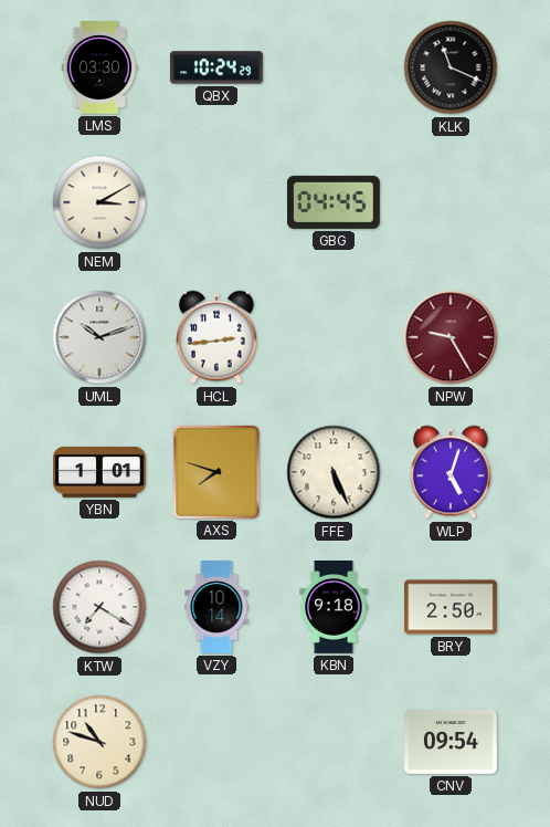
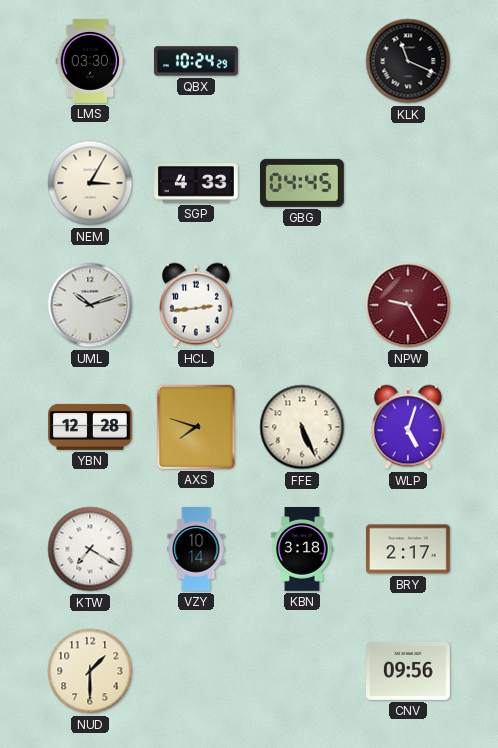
NEM: 3:10 -> 3:05 (90, 183)
SGP: none -> 4:33 (197, 183)
YBN: 1:01 -> 12:28 (91, 427)
KBN: 9:18 -> 3:18 (302, 550)
BRY: 2:50 -> 2:17 (409, 549)
NUD: 10:48 -> 1:30 (90, 671)
CNV: 09:54 -> 09:56 (409, 671)
